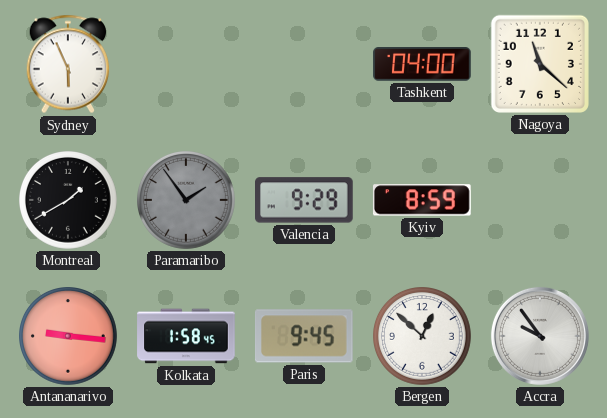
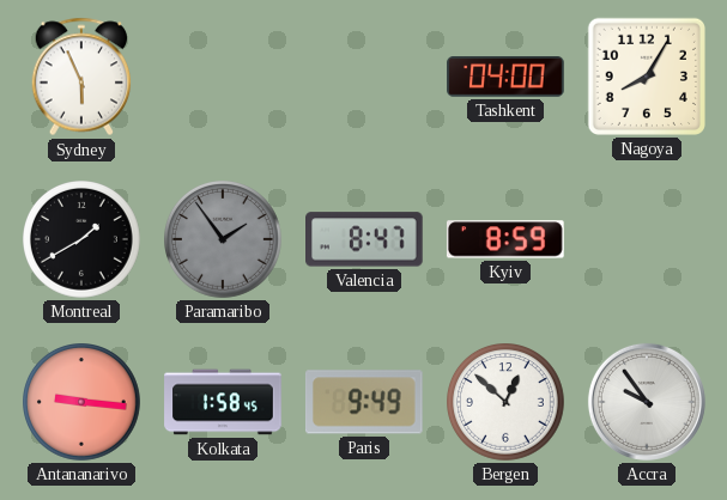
Nagoya: 11:22 -> 8:05 (647, 77)
Valencia: 9:29 -> 8:47 (365, 239)
Paris: 9:45 -> 9:49 (364, 402)
